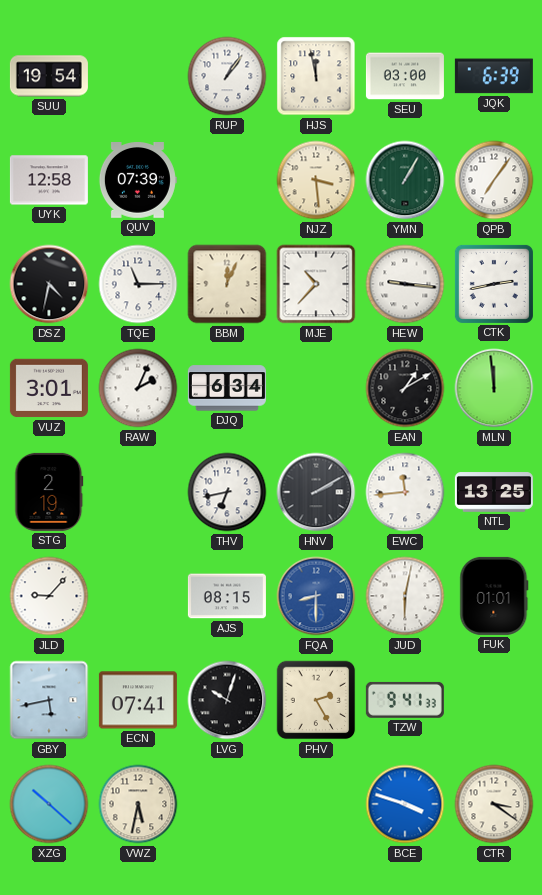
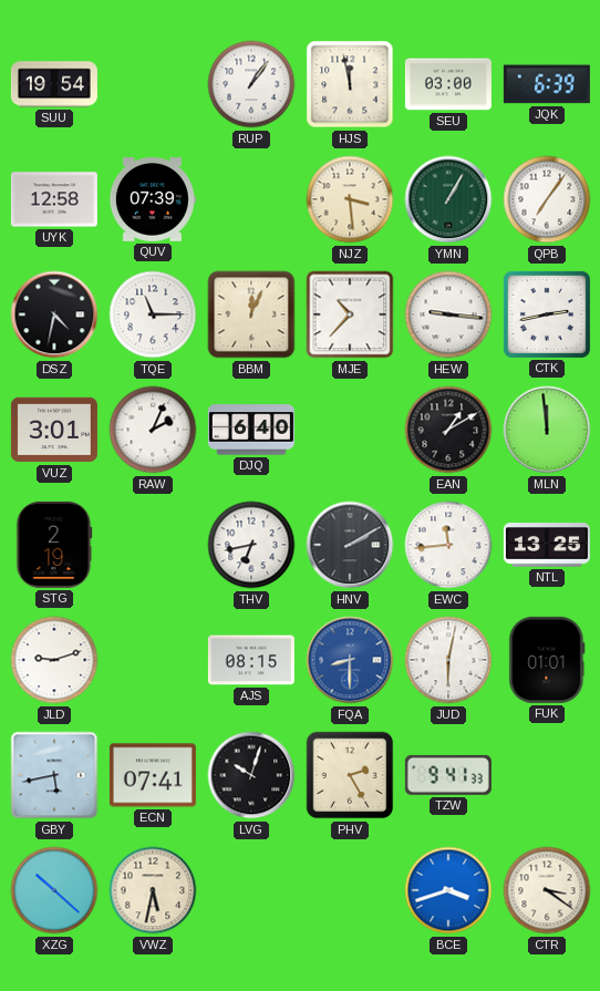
DJQ: 6:34 -> 6:40 (251, 430)
JLD: 9:07 -> 9:12 (54, 660)
BCE: 3:48 -> 3:42 (448, 890)
